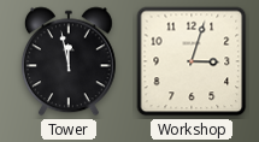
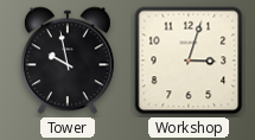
Tower: 11:58 -> 9:58 (68, 61)
